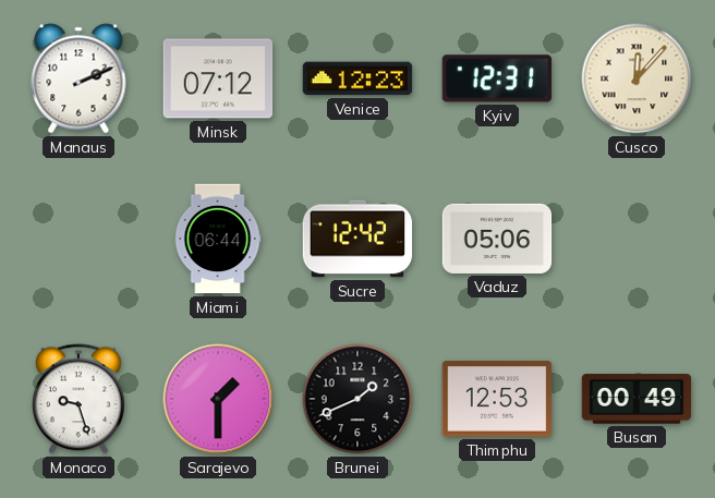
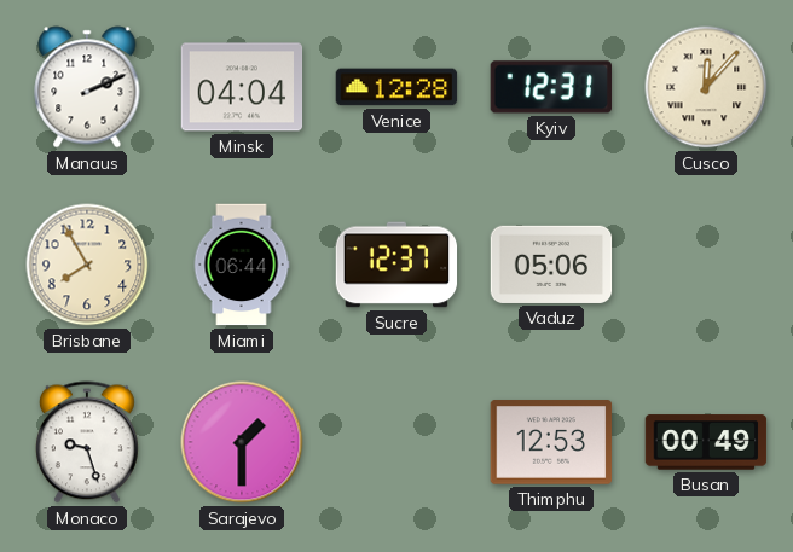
Minsk: 07:12 -> 04:04 (242, 87)
Venice: 12:23 -> 12:28 (396, 87)
Brisbane: none -> 7:55 (87, 265)
Sucre: 12:42 -> 12:37 (396, 265)
Brunei: 1:41 -> none (357, 399)
